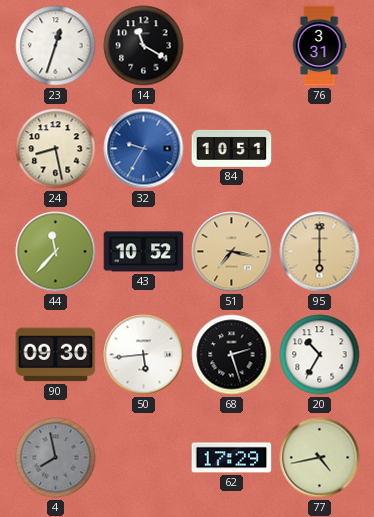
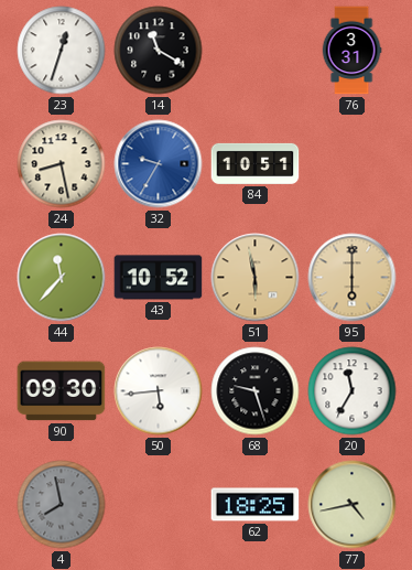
51: 7:17 -> 5:58 (256, 278)
68: 2:27 -> 9:27 (256, 391)
20: 10:35 -> 11:35 (353, 391)
62: 17:29 -> 18:25 (256, 505)
